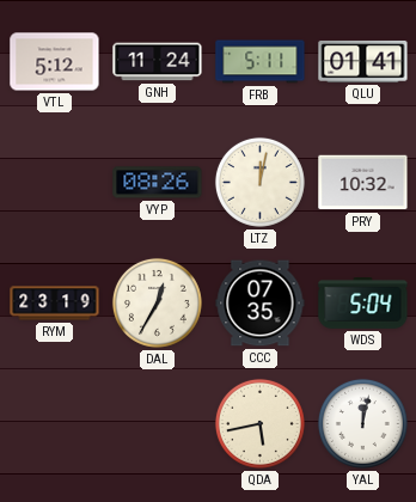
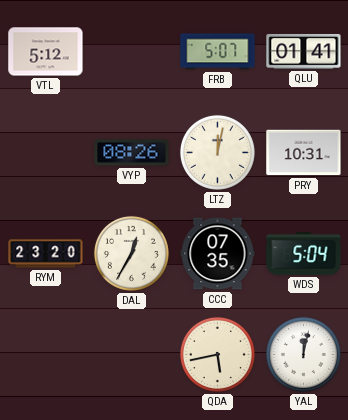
GNH: 11:24 -> none (158, 62)
FRB: 5:11 -> 5:07 (218, 52)
PRY: 10:32 -> 10:31 (304, 153)
RYM: 23:19 -> 23:20 (46, 254)
